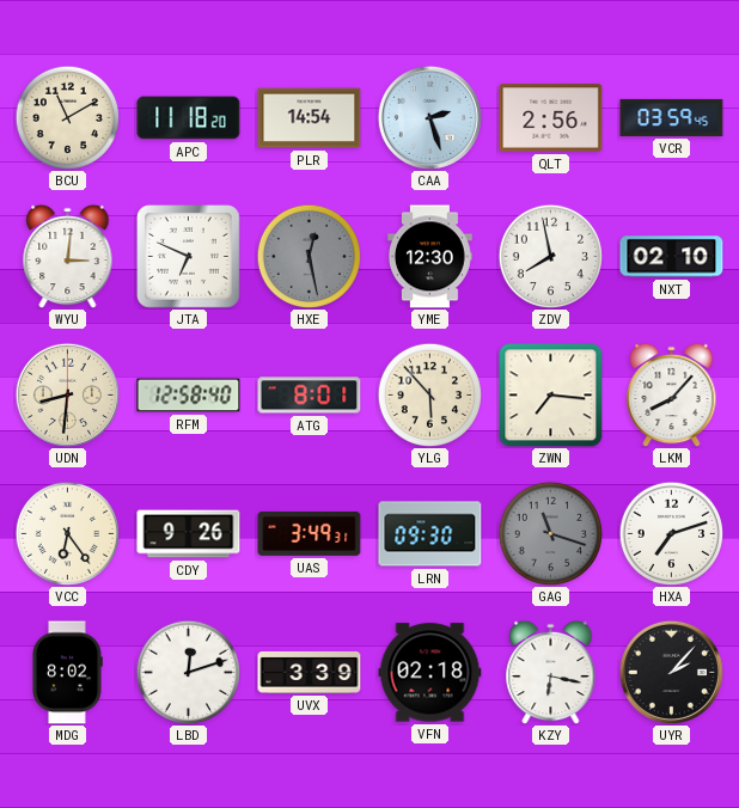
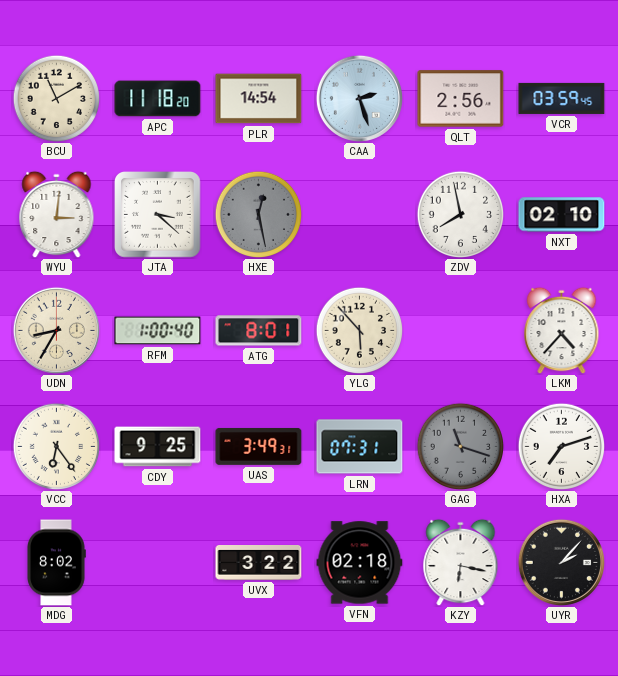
JTA: 6:49 -> 3:22 (158, 215)
YME: 12:30 -> none (430, 257)
UDN: 8:31 -> 8:35 (56, 330)
RFM: 12:58 -> 1:00 (158, 331)
ZWN: 7:16 -> none (551, 396)
LKM: 8:07 -> 4:37 (562, 330)
CDY: 9:26 -> 9:25 (158, 447)
LRN: 09:30 -> 07:31 (360, 447)
LBD: 12:12 -> none (188, 672)
UVX: 3:39 -> 3:22 (259, 563)
